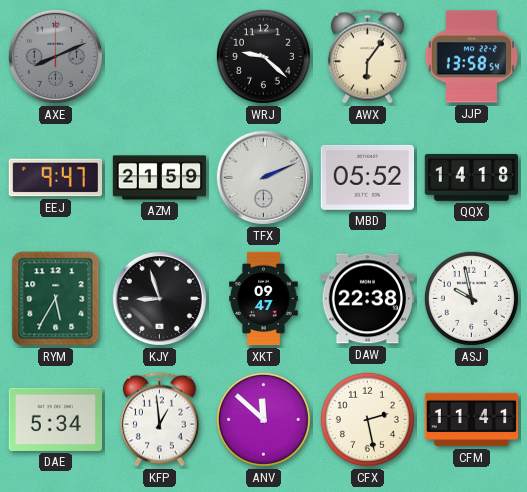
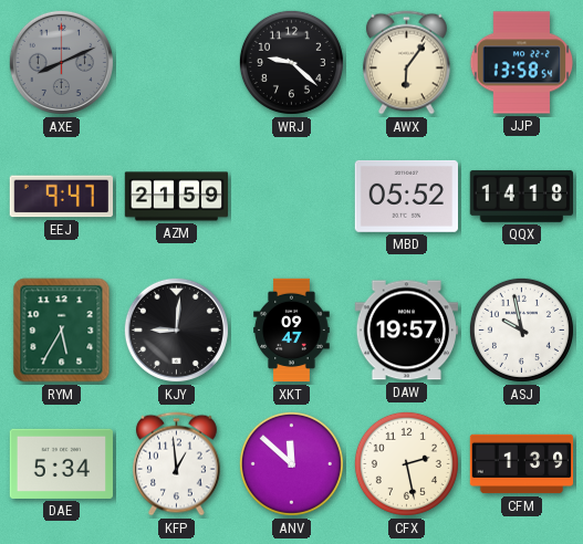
TFX: 2:11 -> none (263, 177)
KJY: 8:57 -> 9:01 (176, 329)
DAW: 22:38 -> 19:57 (406, 331)
CFM: 11:41 -> 1:39 (522, 464)
